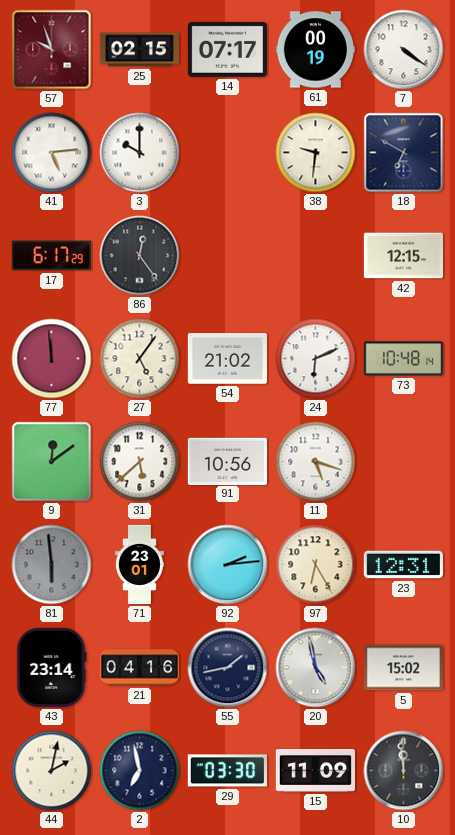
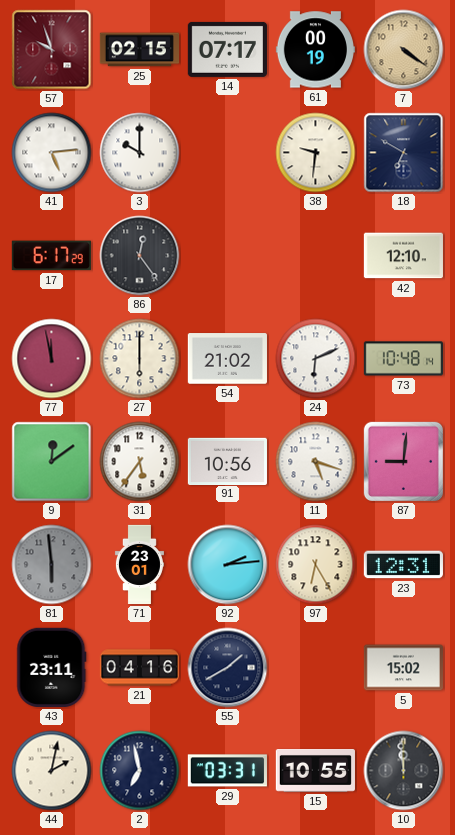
7 dial: white -> champagne (404, 50)
42: 12:15 -> 12:10 (403, 256)
77: 11:59 -> 11:58 (52, 359)
27: 5:06 -> 6:00 (140, 359)
31: 5:38 -> 5:36 (140, 462)
87: none -> 9:01 (403, 461)
43: 23:14 -> 23:11 (52, 667)
55: 1:43 -> 1:40 (228, 668)
20: 4:58 -> none (316, 668)
29: 03:30 -> 03:31 (227, 771)
15: 11:09 -> 10:55 (315, 771)
